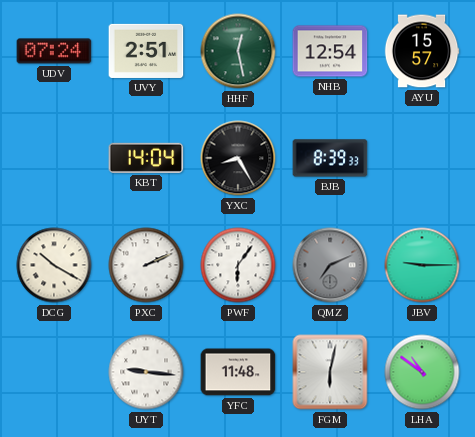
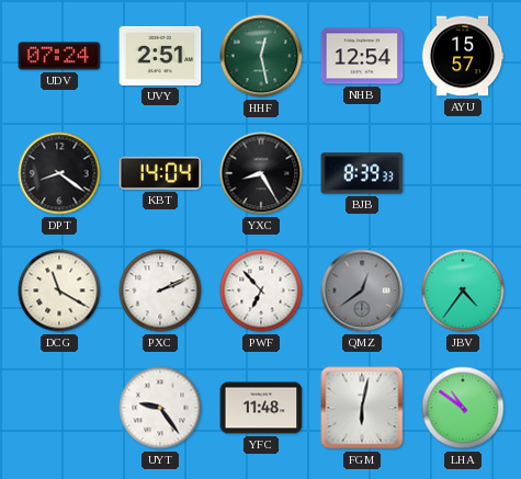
DPT: none -> 8:21 (59, 173)
DCG: 10:20 -> 11:20 (59, 290)
PWF: 6:06 -> 6:53 (261, 290)
QMZ: 7:11 -> 12:39 (362, 290)
JBV: 9:15 -> 4:36 (463, 290)
UYT: 9:16 -> 9:24 (160, 408)
